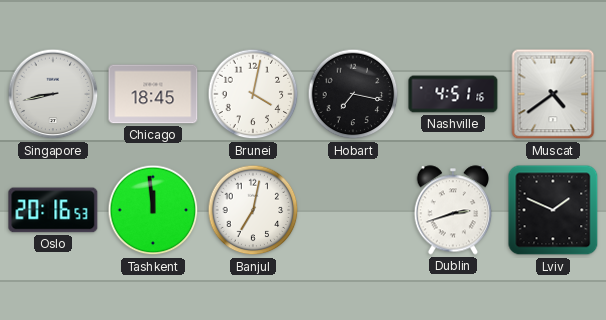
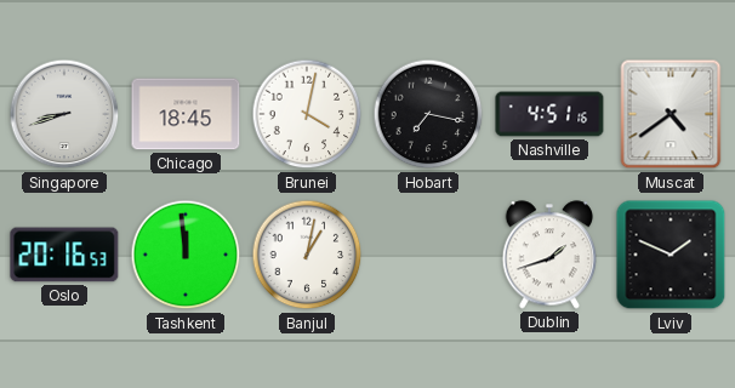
Singapore: 8:43 -> 8:42 (64, 114)
Banjul: 7:02 -> 1:02 (307, 255)
Dublin: 2:42 -> 1:42 (549, 255)
